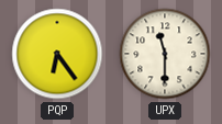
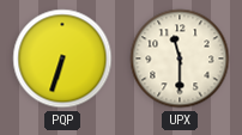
PQP: 6:24 -> 6:33 (62, 59)
